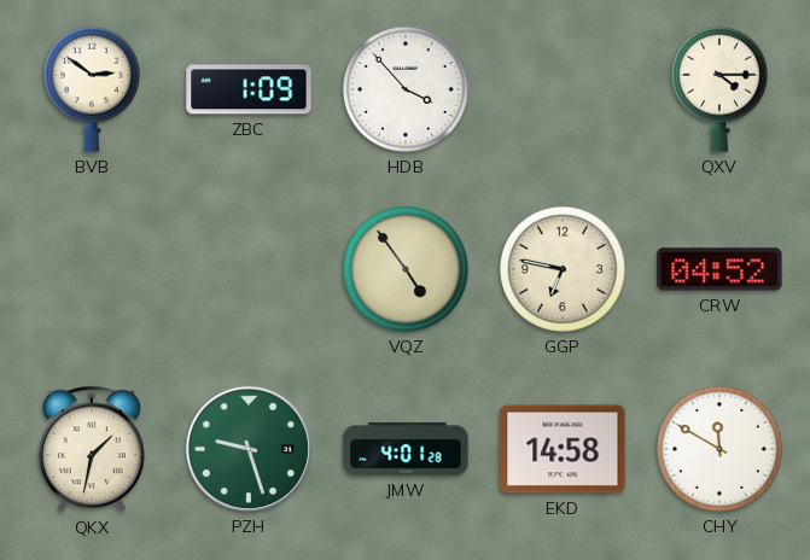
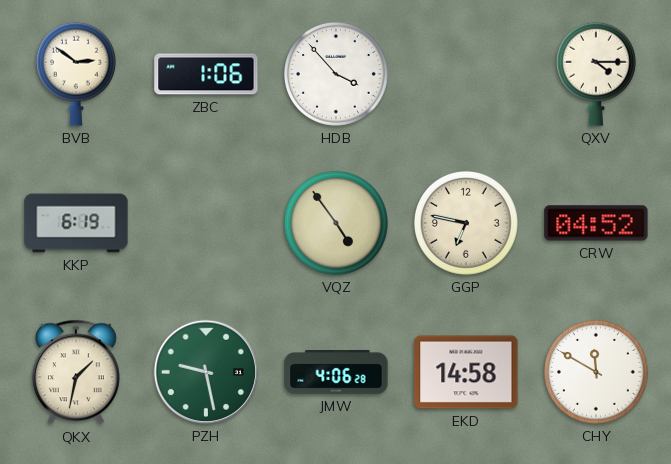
ZBC: 1:09 -> 1:06 (206, 74)
KKP: none -> 6:19 (76, 223)
PZH: 9:27 -> 9:28 (206, 372)
JMW: 4:01 -> 4:06 (336, 373)
